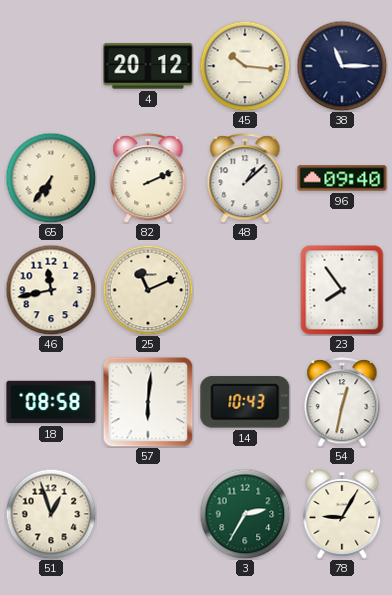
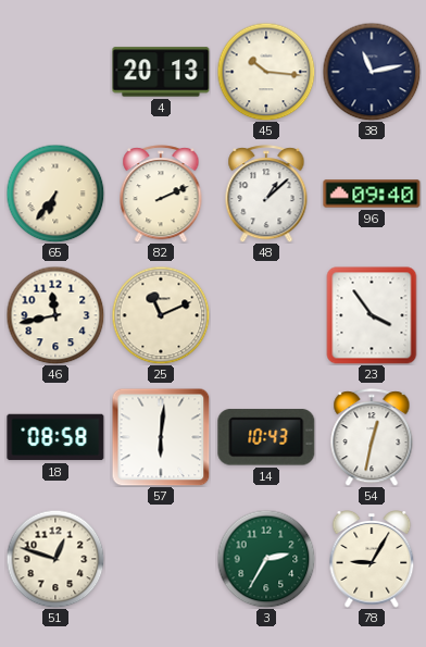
4: 20:12 -> 20:13 (161, 72)
38: 11:15 -> 11:13 (372, 72)
23: 7:54 -> 3:54 (372, 315)
51: 12:57 -> 12:48 (55, 559)
